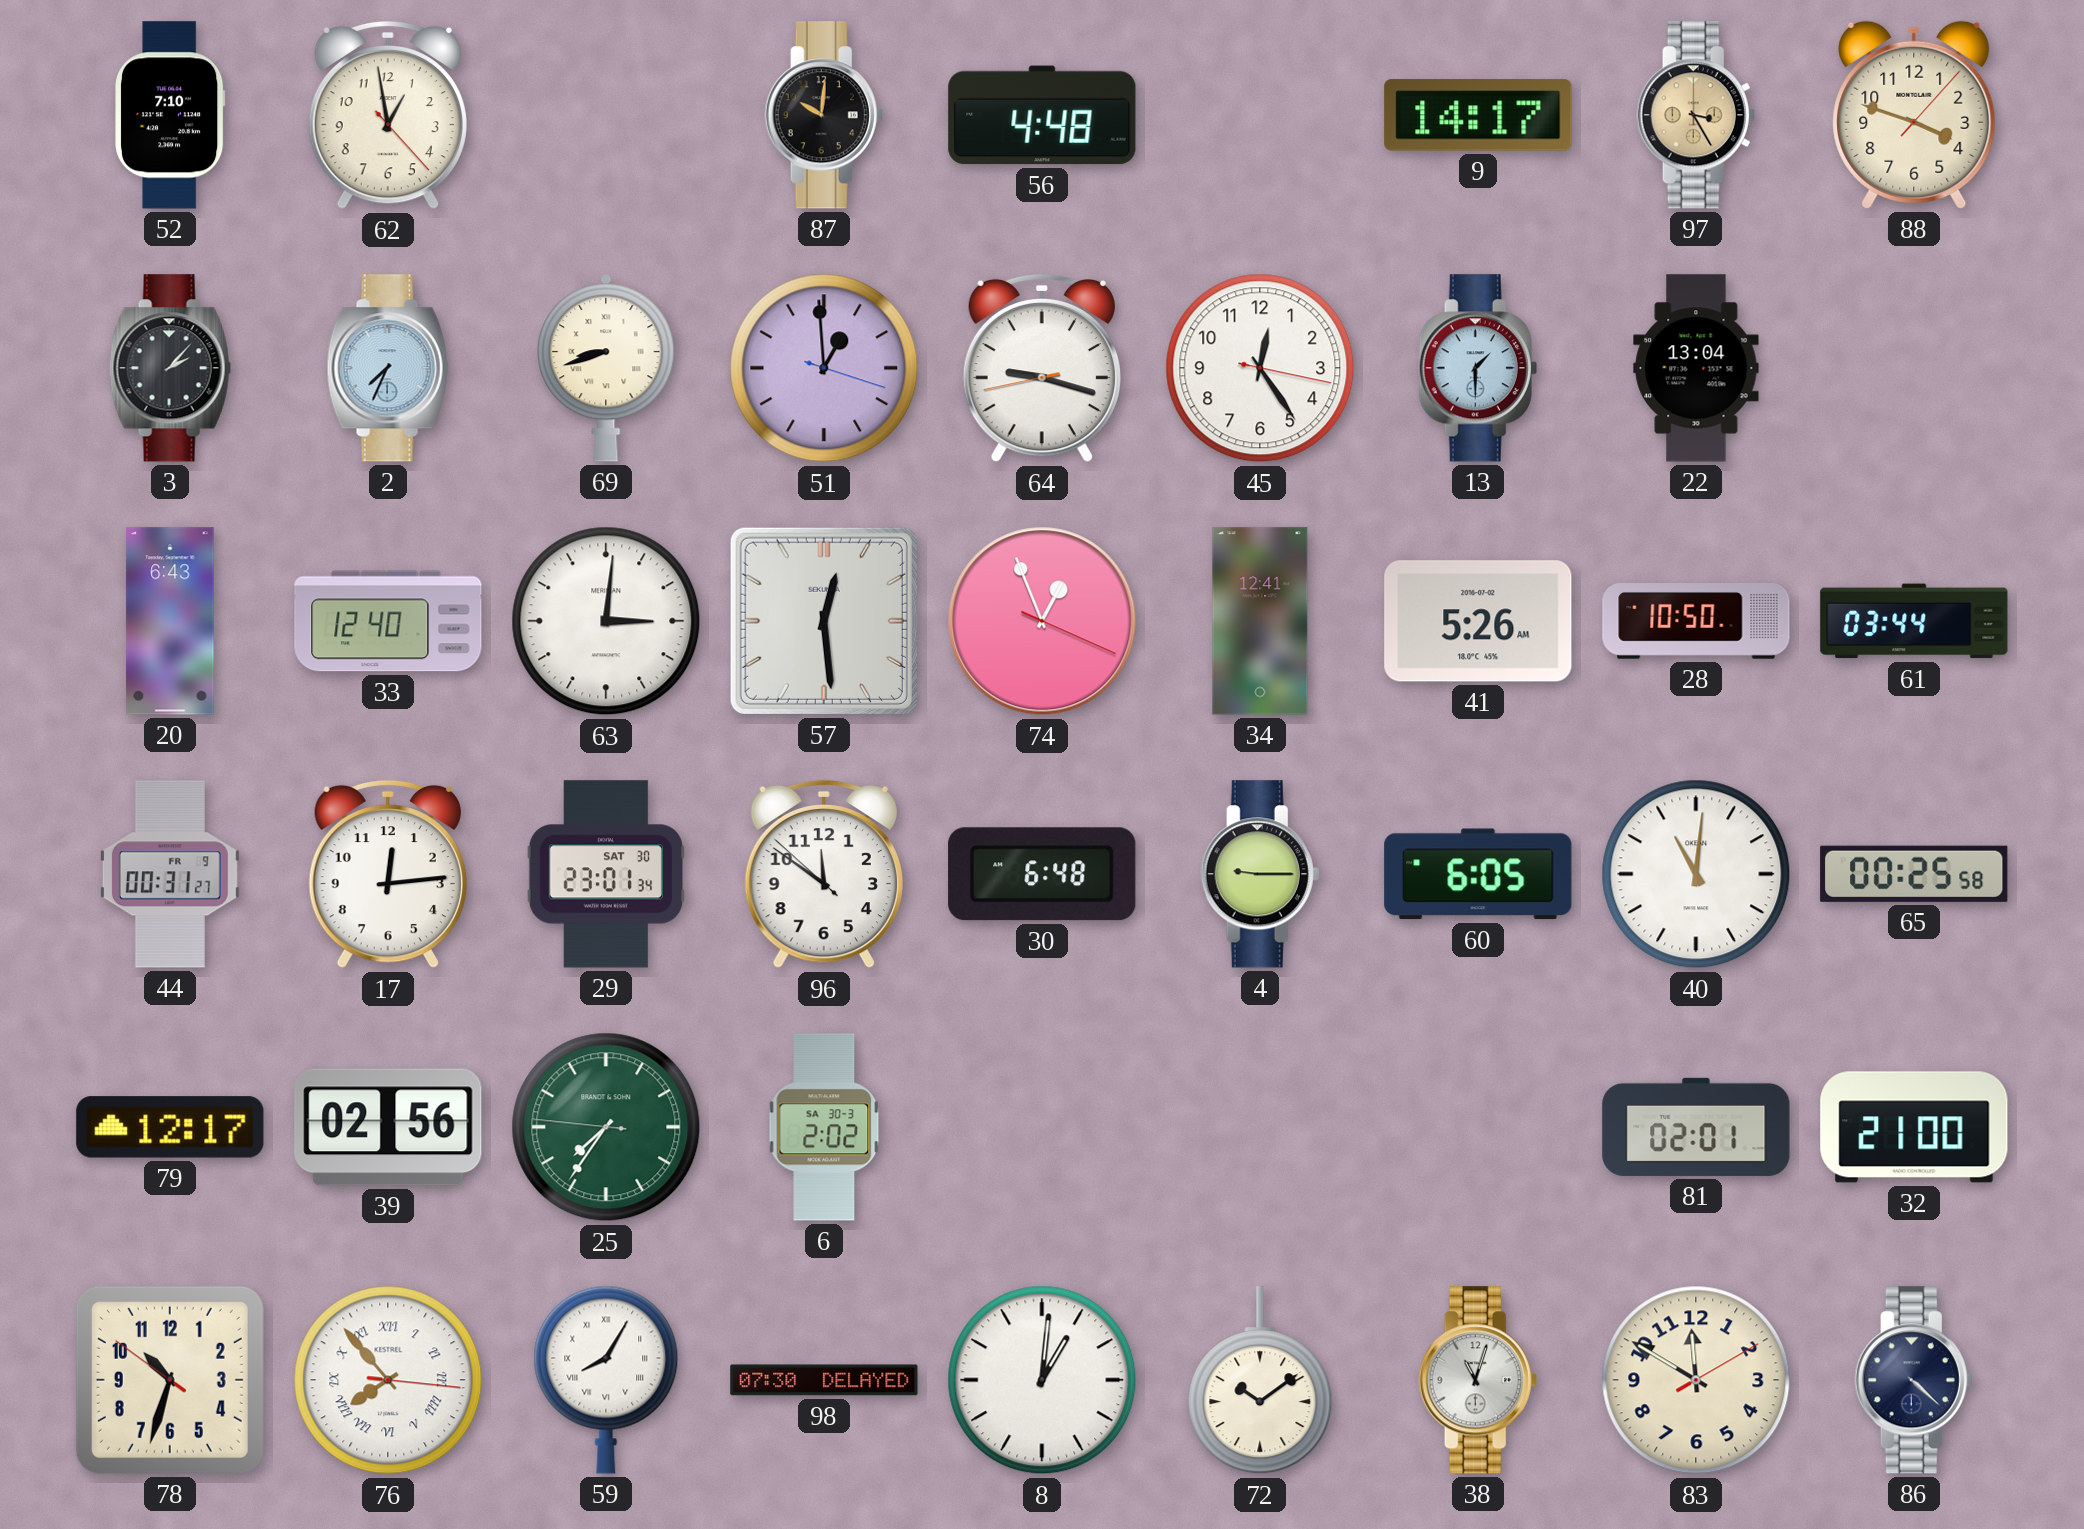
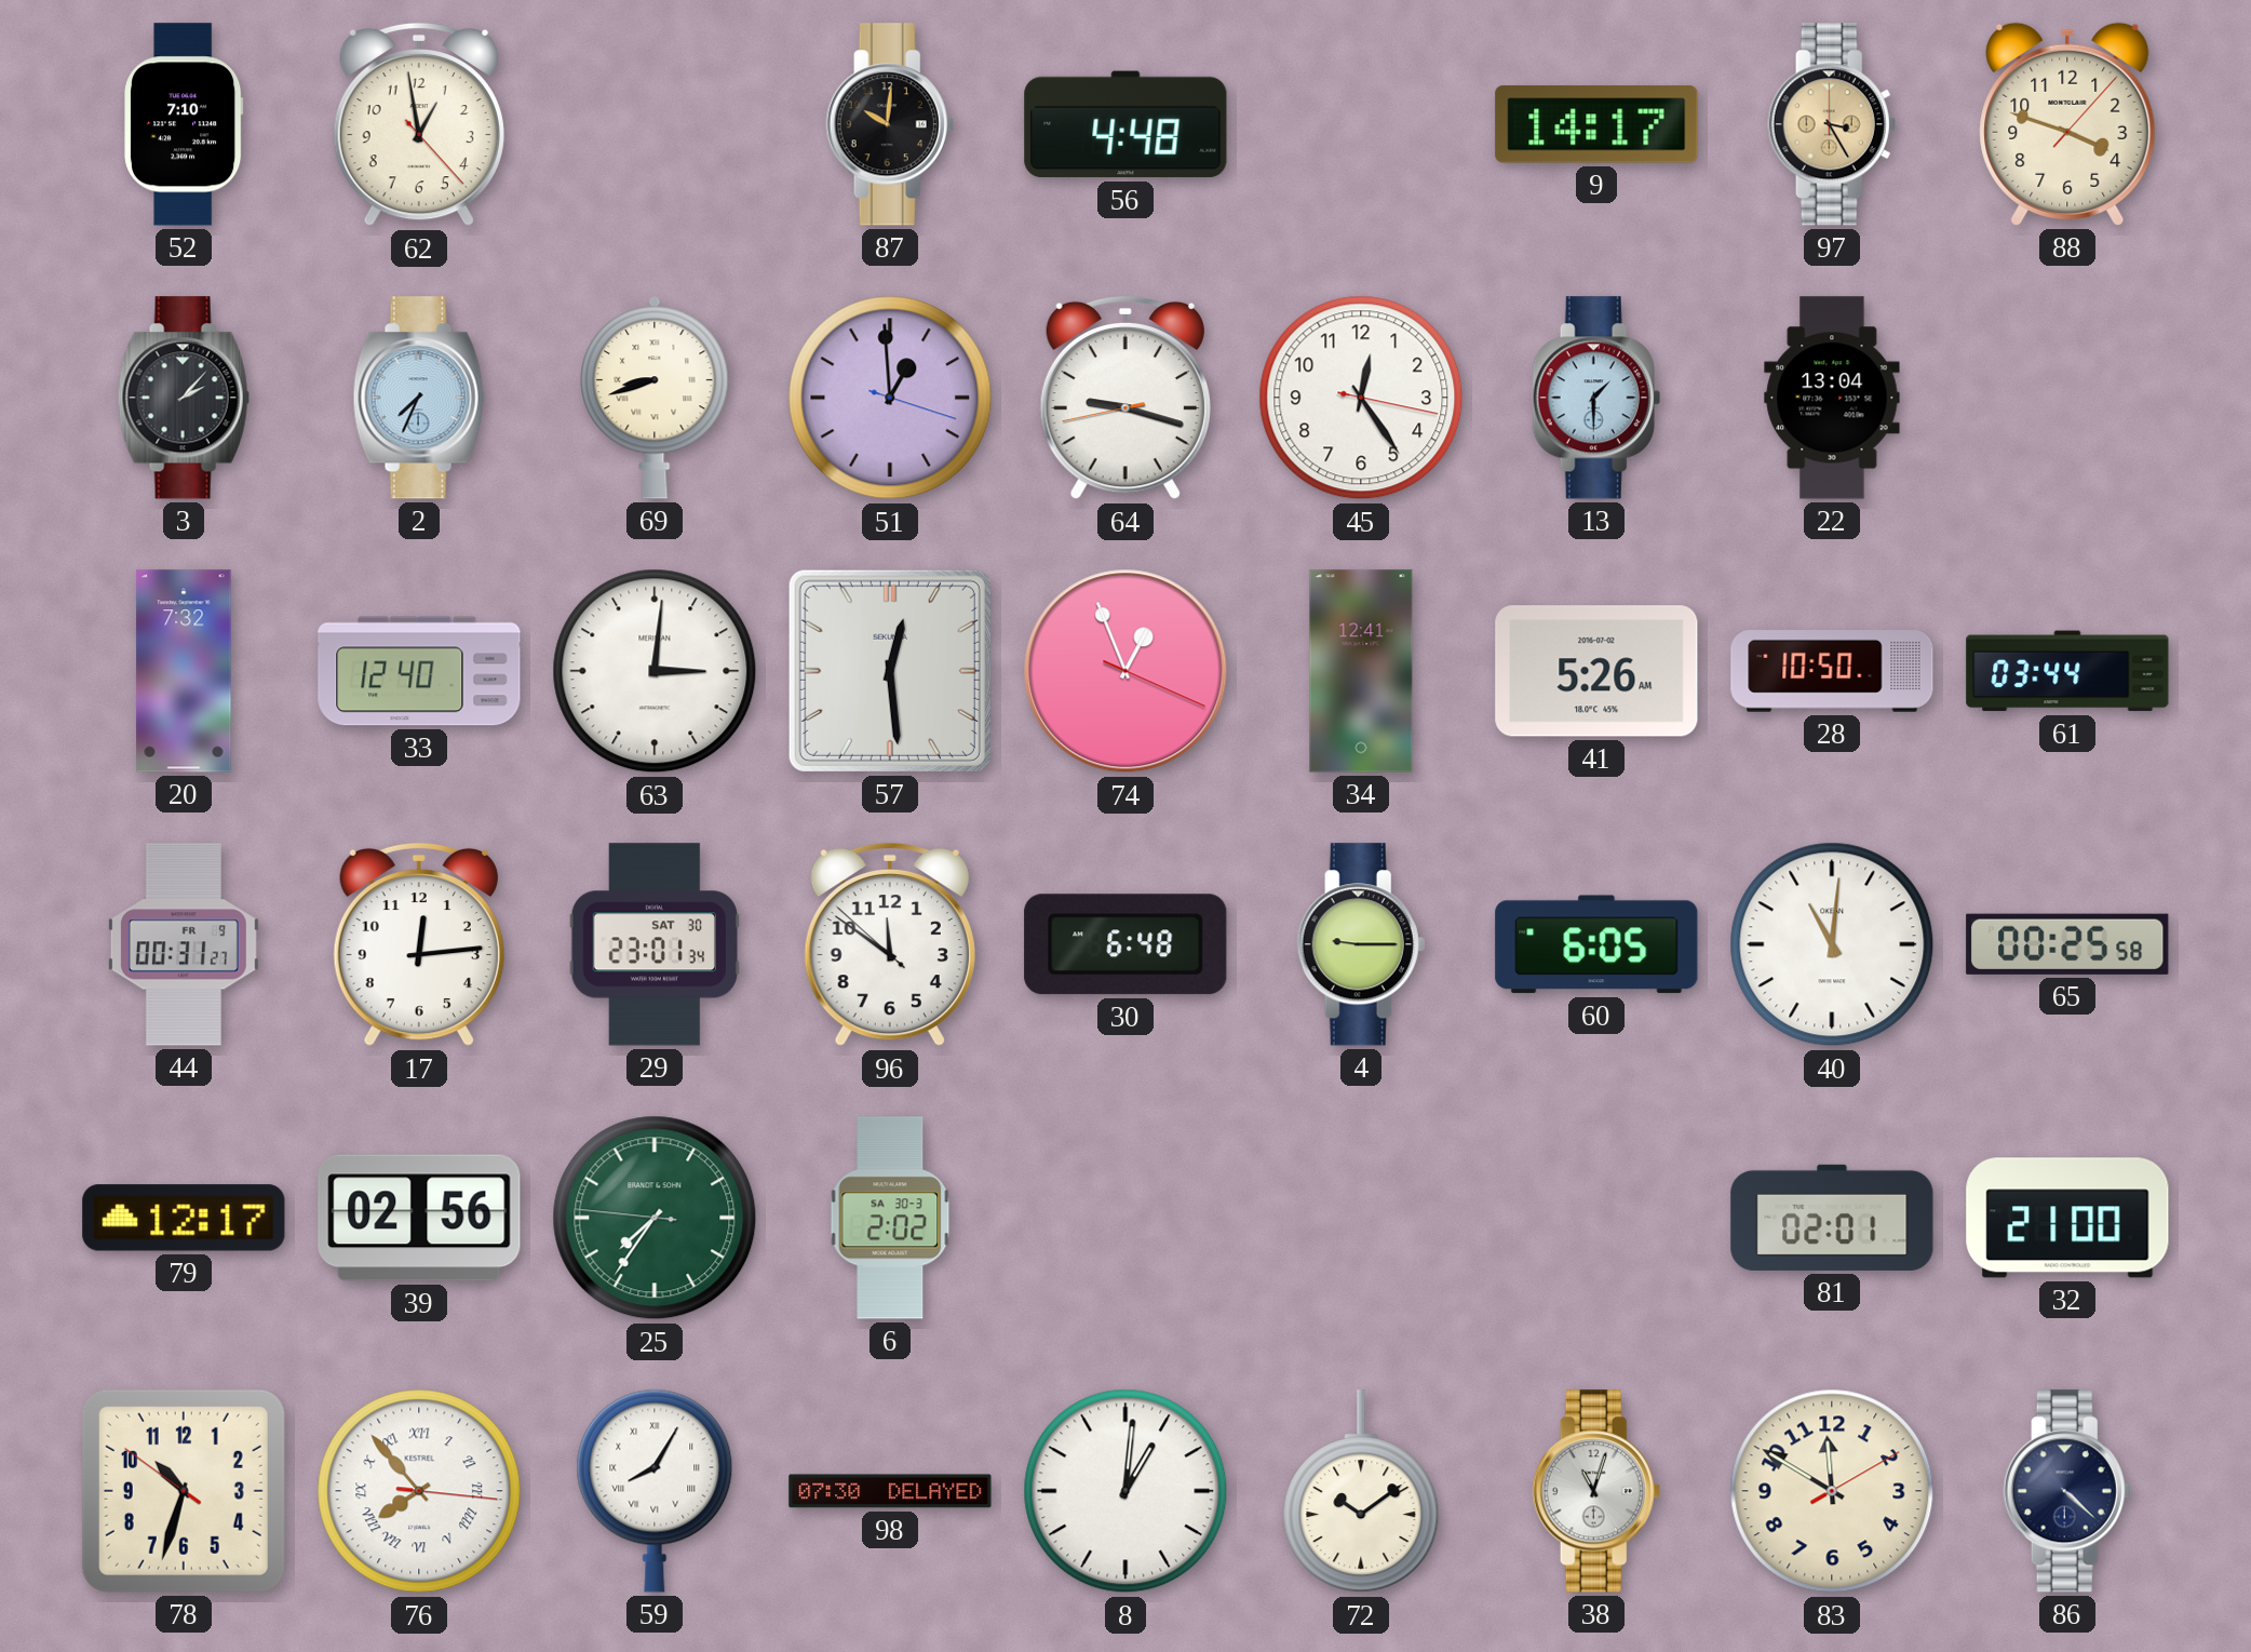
20: 6:43 -> 7:32 (184, 671)
